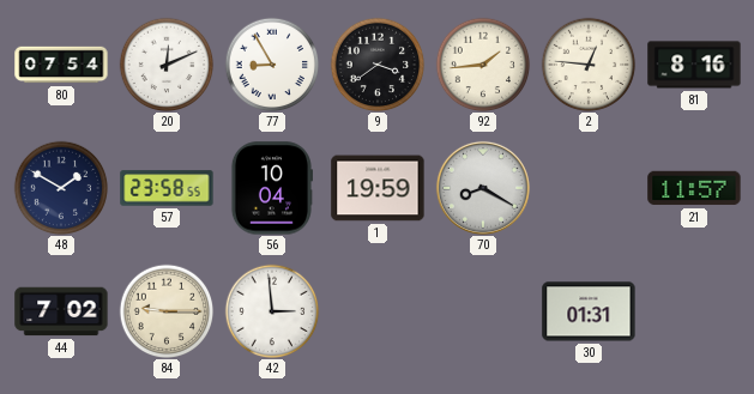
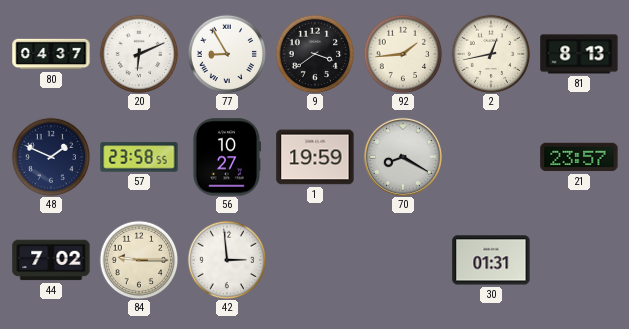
80: 07:54 -> 04:37 (51, 54)
20: 12:11 -> 6:11 (139, 54)
2: 12:46 -> 12:43 (491, 54)
81: 8:16 -> 8:13 (579, 54)
48: 1:50 -> 1:49 (51, 157)
56: 10:04 -> 10:27 (226, 157)
21: 11:57 -> 23:57 (579, 157)
